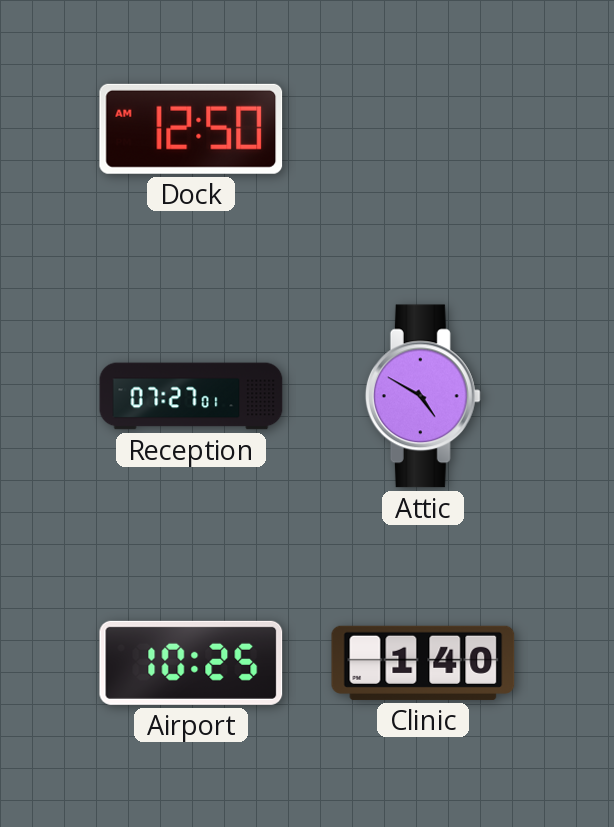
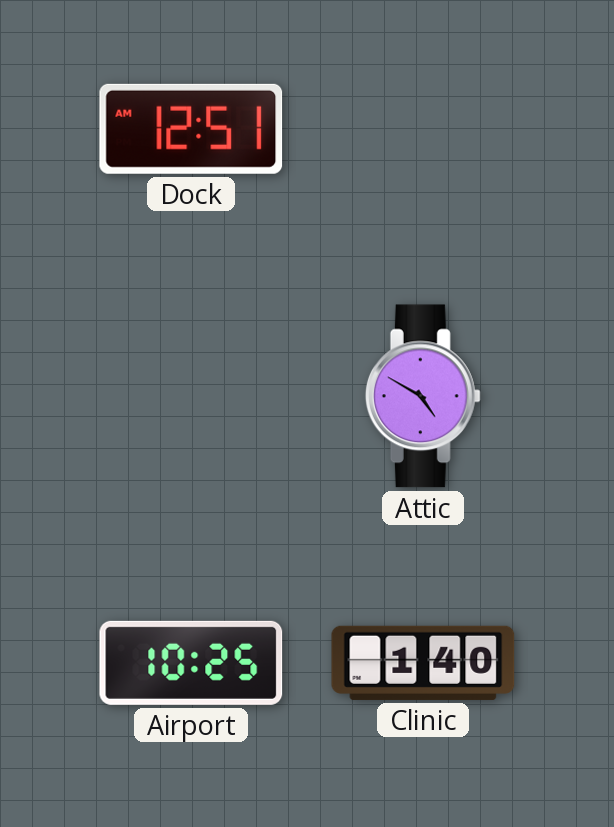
Dock: 12:50 -> 12:51 (191, 129)
Reception: 07:27 -> none (191, 396)
